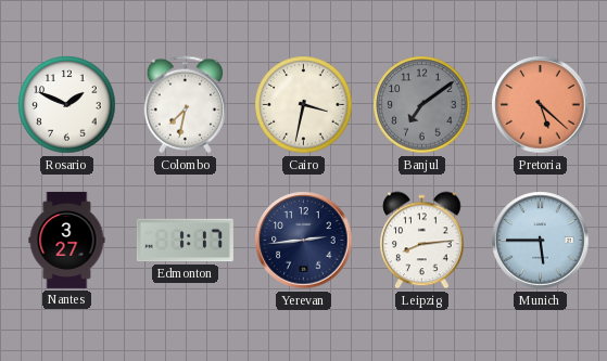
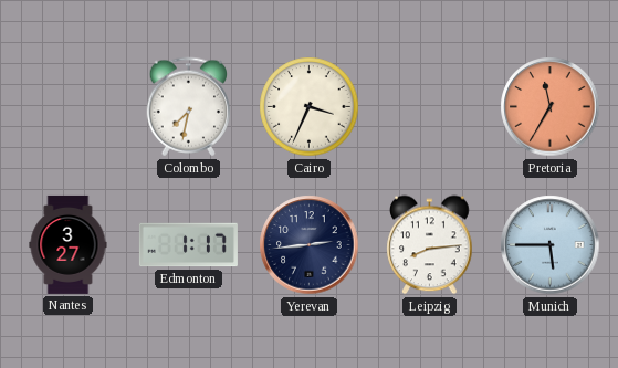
Rosario: 1:49 -> none (67, 105)
Cairo: 3:32 -> 3:34 (310, 107)
Banjul: 7:09 -> none (422, 105)
Pretoria: 5:22 -> 11:35 (551, 107)
